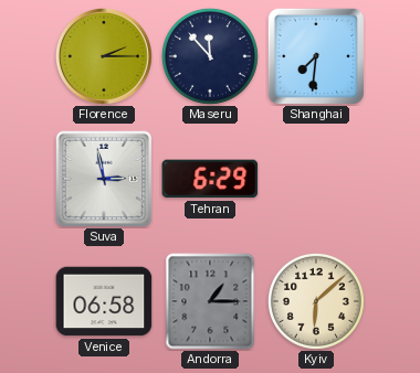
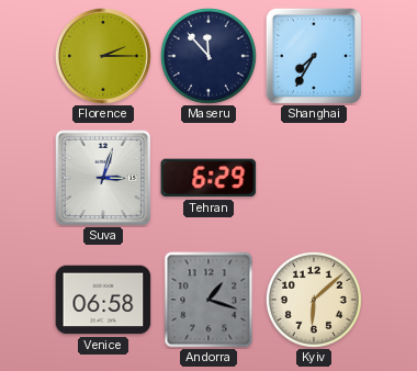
Shanghai: 7:31 -> 7:35 (314, 56)
Suva: 2:58 -> 3:03 (103, 178)
Andorra: 1:15 -> 1:18 (208, 300)
